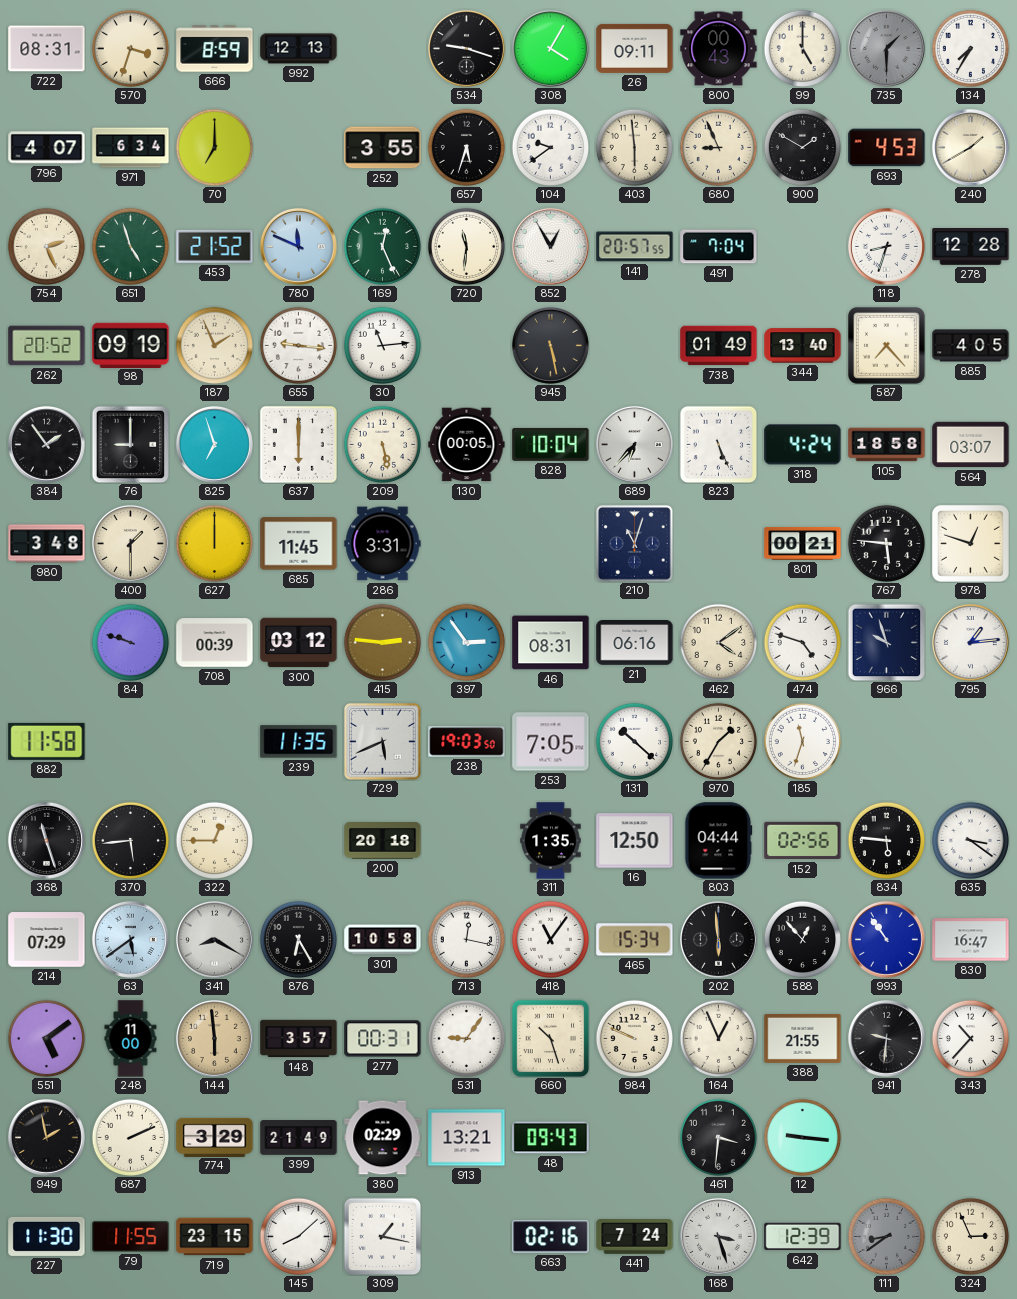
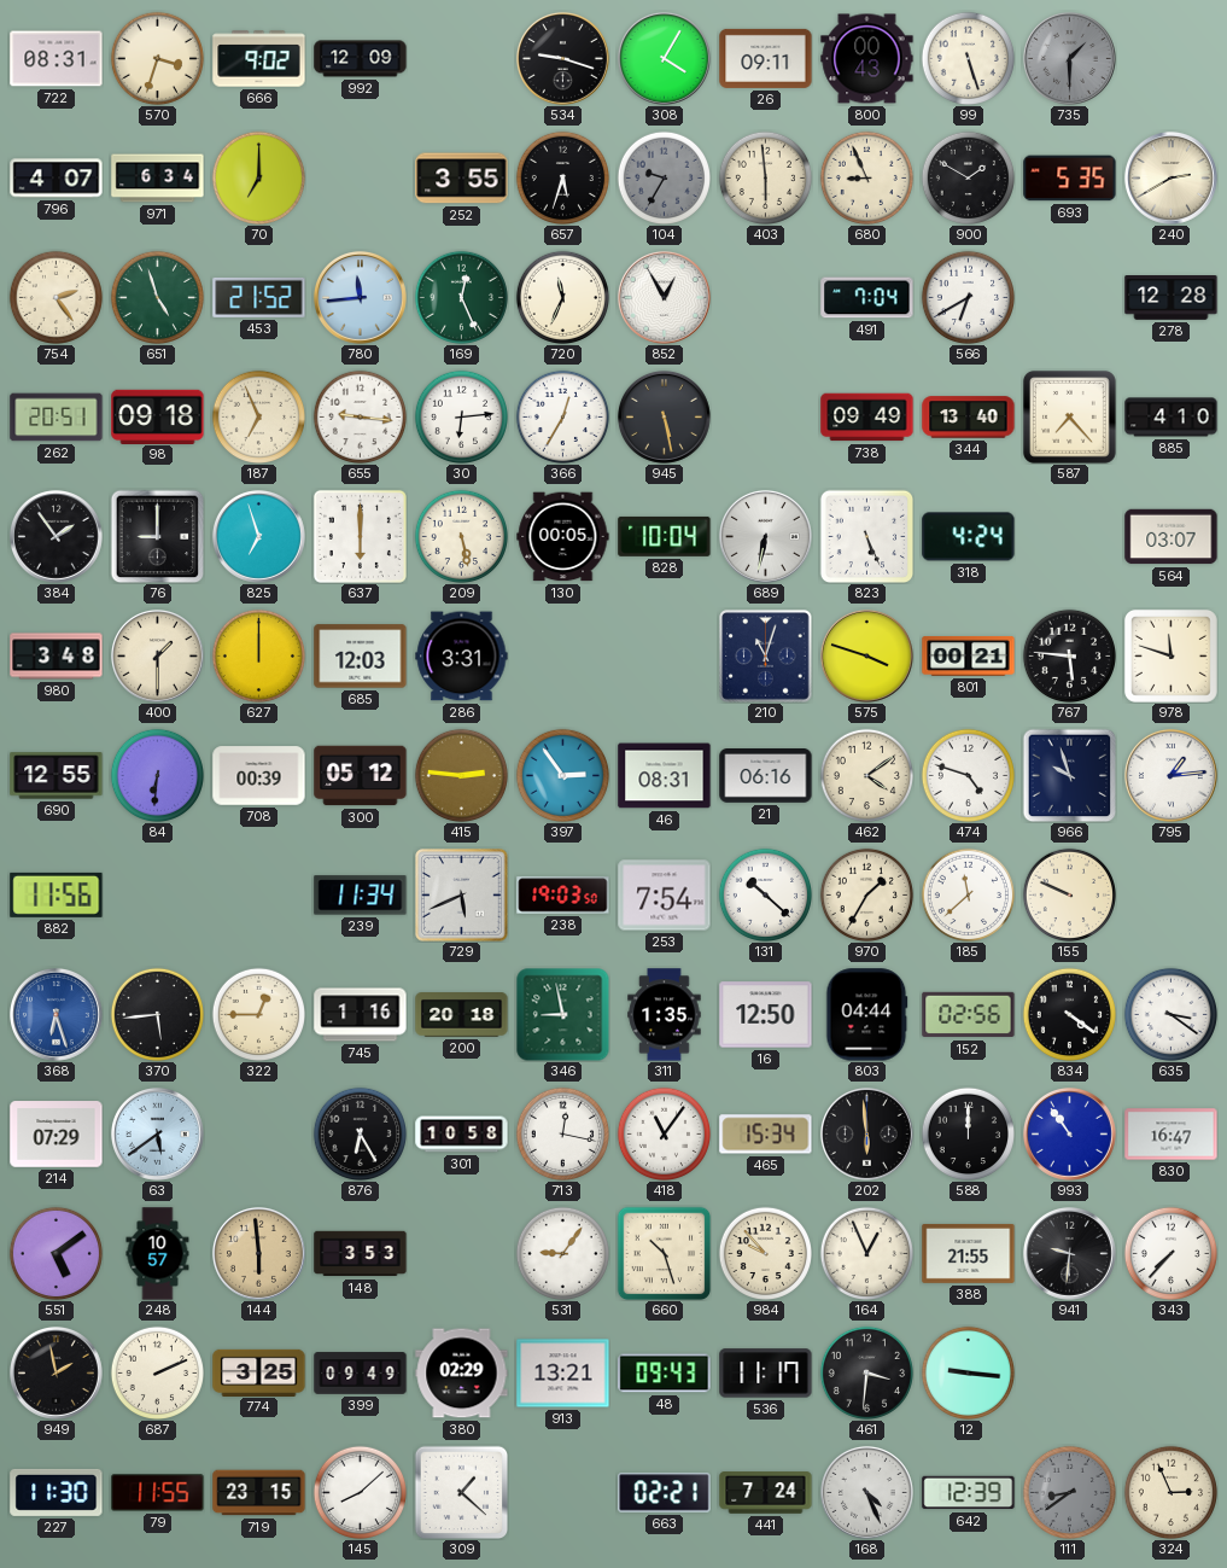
666: 8:59 -> 9:02 (259, 59)
992: 12:13 -> 12:09 (361, 59)
99: 5:00 -> 5:27 (968, 58)
134: 7:35 -> none (970, 48)
104: 9:39 -> 9:35 (664, 177)
104 dial: white -> grey (664, 177)
693: 4:53 -> 5:35 (1070, 179)
240: 1:40 -> 2:40 (1170, 177)
754: 2:26 -> 2:24 (55, 297)
780: 11:49 -> 11:44 (360, 297)
720: 11:31 -> 11:34 (562, 297)
141: 20:57 -> none (635, 247)
566: none -> 6:40 (968, 297)
118: 8:33 -> none (886, 246)
262: 20:52 -> 20:51 (57, 418)
98: 09:19 -> 09:18 (158, 416)
187: 1:56 -> 6:56 (258, 416)
30: 11:14 -> 6:14 (461, 416)
366: none -> 12:35 (562, 416)
738: 01:49 -> 09:49 (867, 418)
885: 4:05 -> 4:10 (1172, 418)
689: 6:37 -> 6:32 (765, 536)
105: 18:58 -> none (887, 445)
685: 11:45 -> 12:03 (361, 657)
575: none -> 3:48 (866, 655)
978: 12:48 -> 11:48 (1170, 655)
690: none -> 12:55 (57, 776)
84: 9:48 -> 6:31 (157, 775)
300: 03:12 -> 05:12 (361, 776)
882: 11:58 -> 11:56 (57, 894)
239: 11:35 -> 11:34 (361, 896)
253: 7:05 -> 7:54 (665, 896)
185: 11:33 -> 11:38 (968, 894)
155: none -> 9:49 (1069, 894)
368: 11:27 -> 6:27 (55, 1014)
368 dial: black -> blue (55, 1014)
745: none -> 1:16 (361, 1015)
346: none -> 8:58 (562, 1015)
834: 5:46 -> 4:21 (1069, 1014)
341: 8:20 -> none (214, 939)
588: 12:53 -> 12:00 (968, 1133)
248: 11:00 -> 10:57 (158, 1254)
148: 3:57 -> 3:53 (361, 1254)
277: 00:31 -> none (383, 1039)
984: 9:49 -> 9:53 (765, 1253)
343: 10:37 -> 7:37 (1170, 1253)
774: 3:29 -> 3:25 (259, 1372)
399: 21:49 -> 09:49 (361, 1374)
536: none -> 11:17 (766, 1374)
309: 1:17 -> 1:22 (461, 1492)
663: 02:16 -> 02:21 (665, 1493)
168: 3:27 -> 4:26 (866, 1492)
